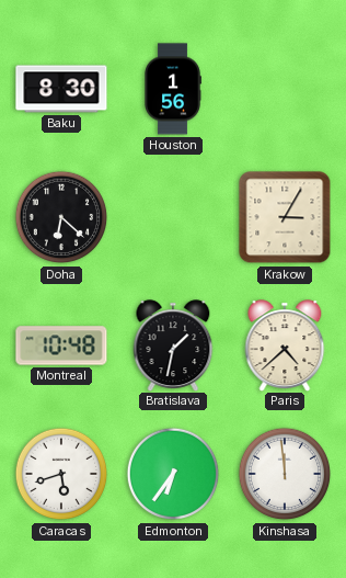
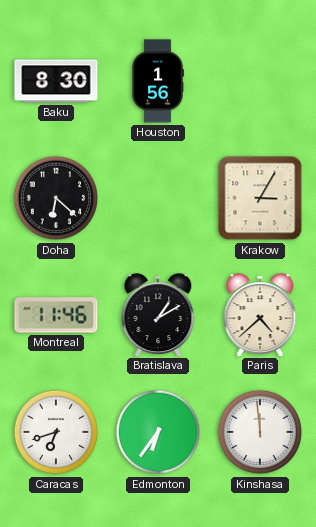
Montreal: 10:48 -> 11:46 (56, 315)
Bratislava: 1:32 -> 1:10 (158, 315)
Caracas: 5:42 -> 6:42 (56, 432)
